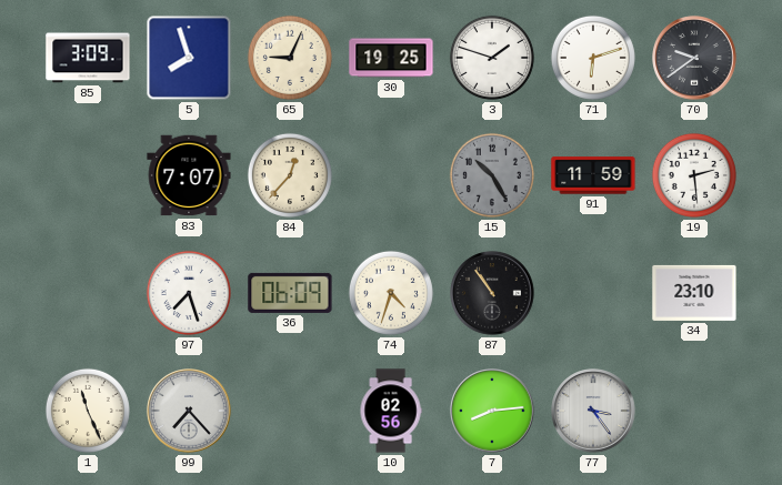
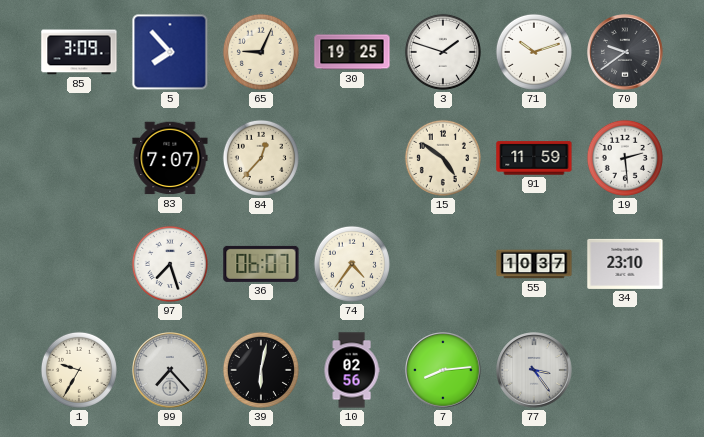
5: 7:57 -> 7:53 (170, 52)
71: 6:12 -> 10:12 (534, 52)
15: 10:25 -> 4:51 (443, 158)
15 dial: grey -> cream (443, 158)
36: 06:09 -> 06:07 (261, 264)
74: 4:33 -> 4:36 (352, 264)
87: 10:54 -> none (492, 293)
55: none -> 10:37 (534, 264)
1: 11:26 -> 9:35 (79, 370)
39: none -> 6:02 (261, 370)
